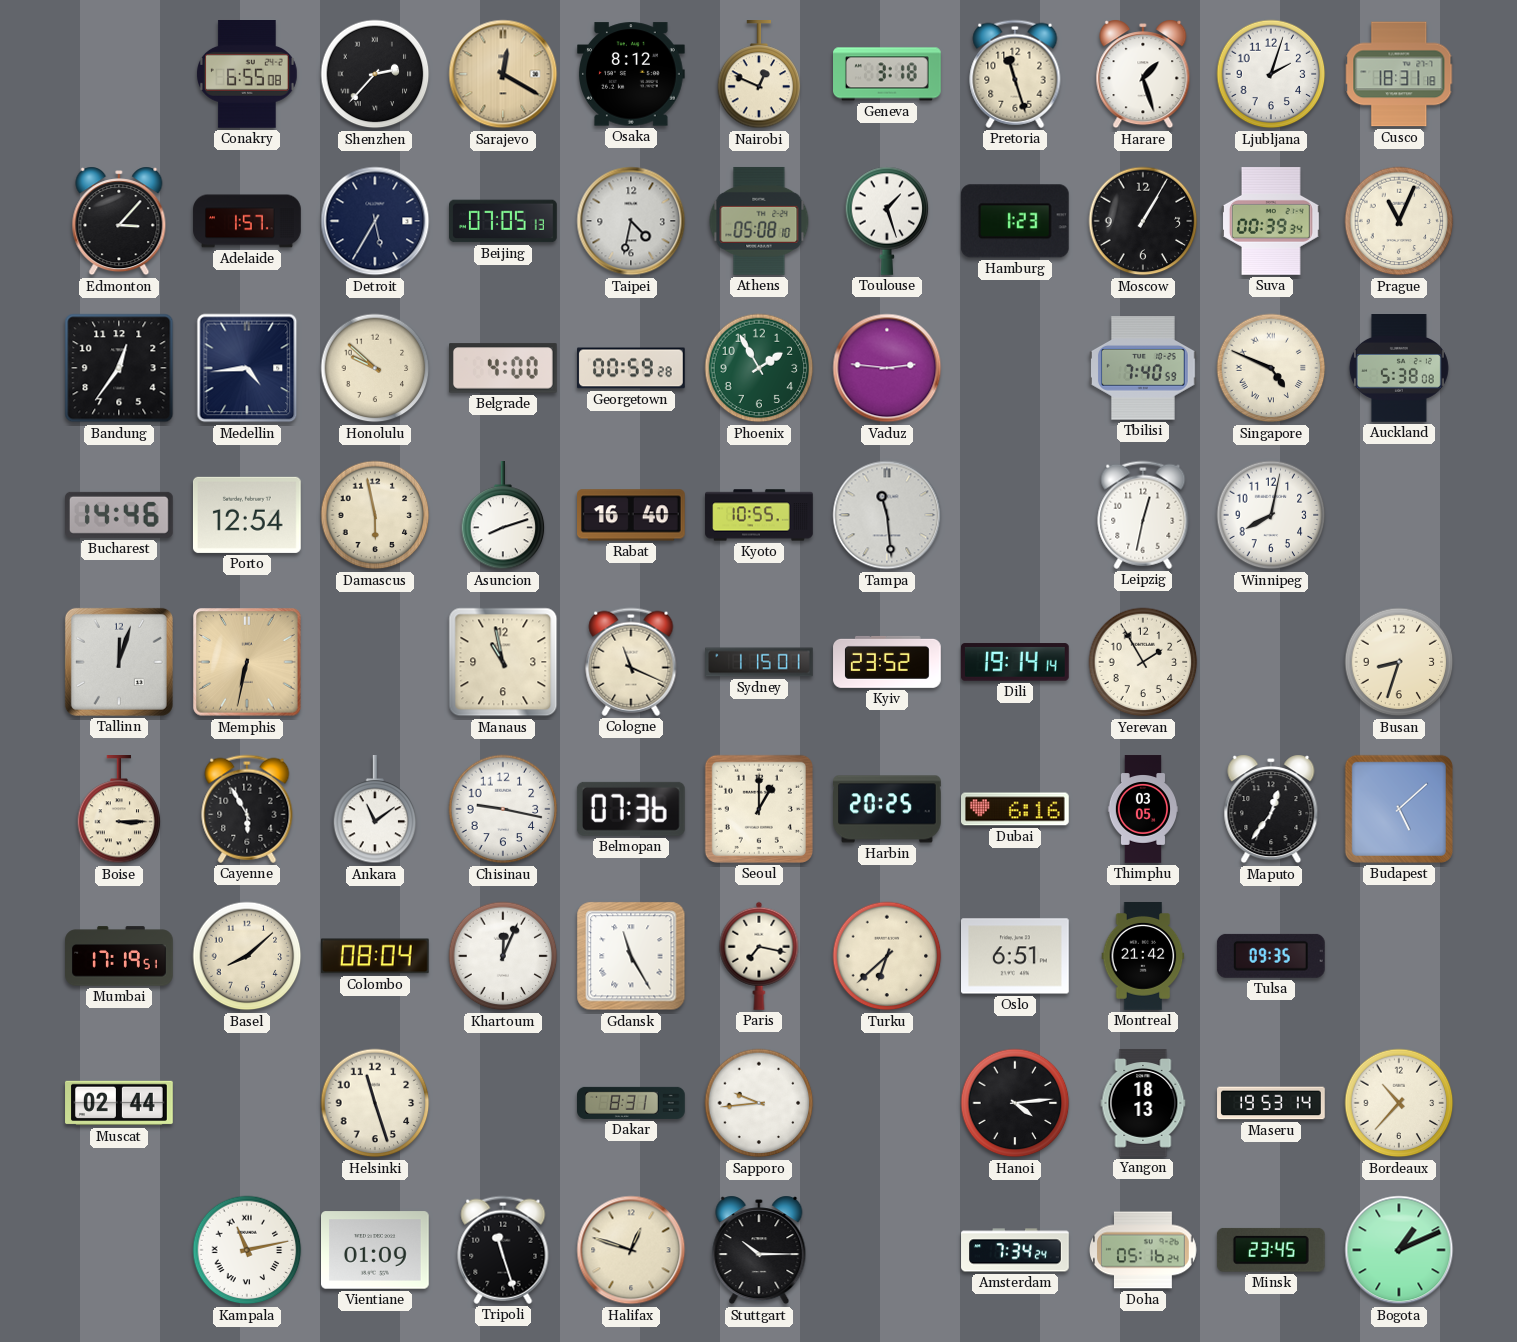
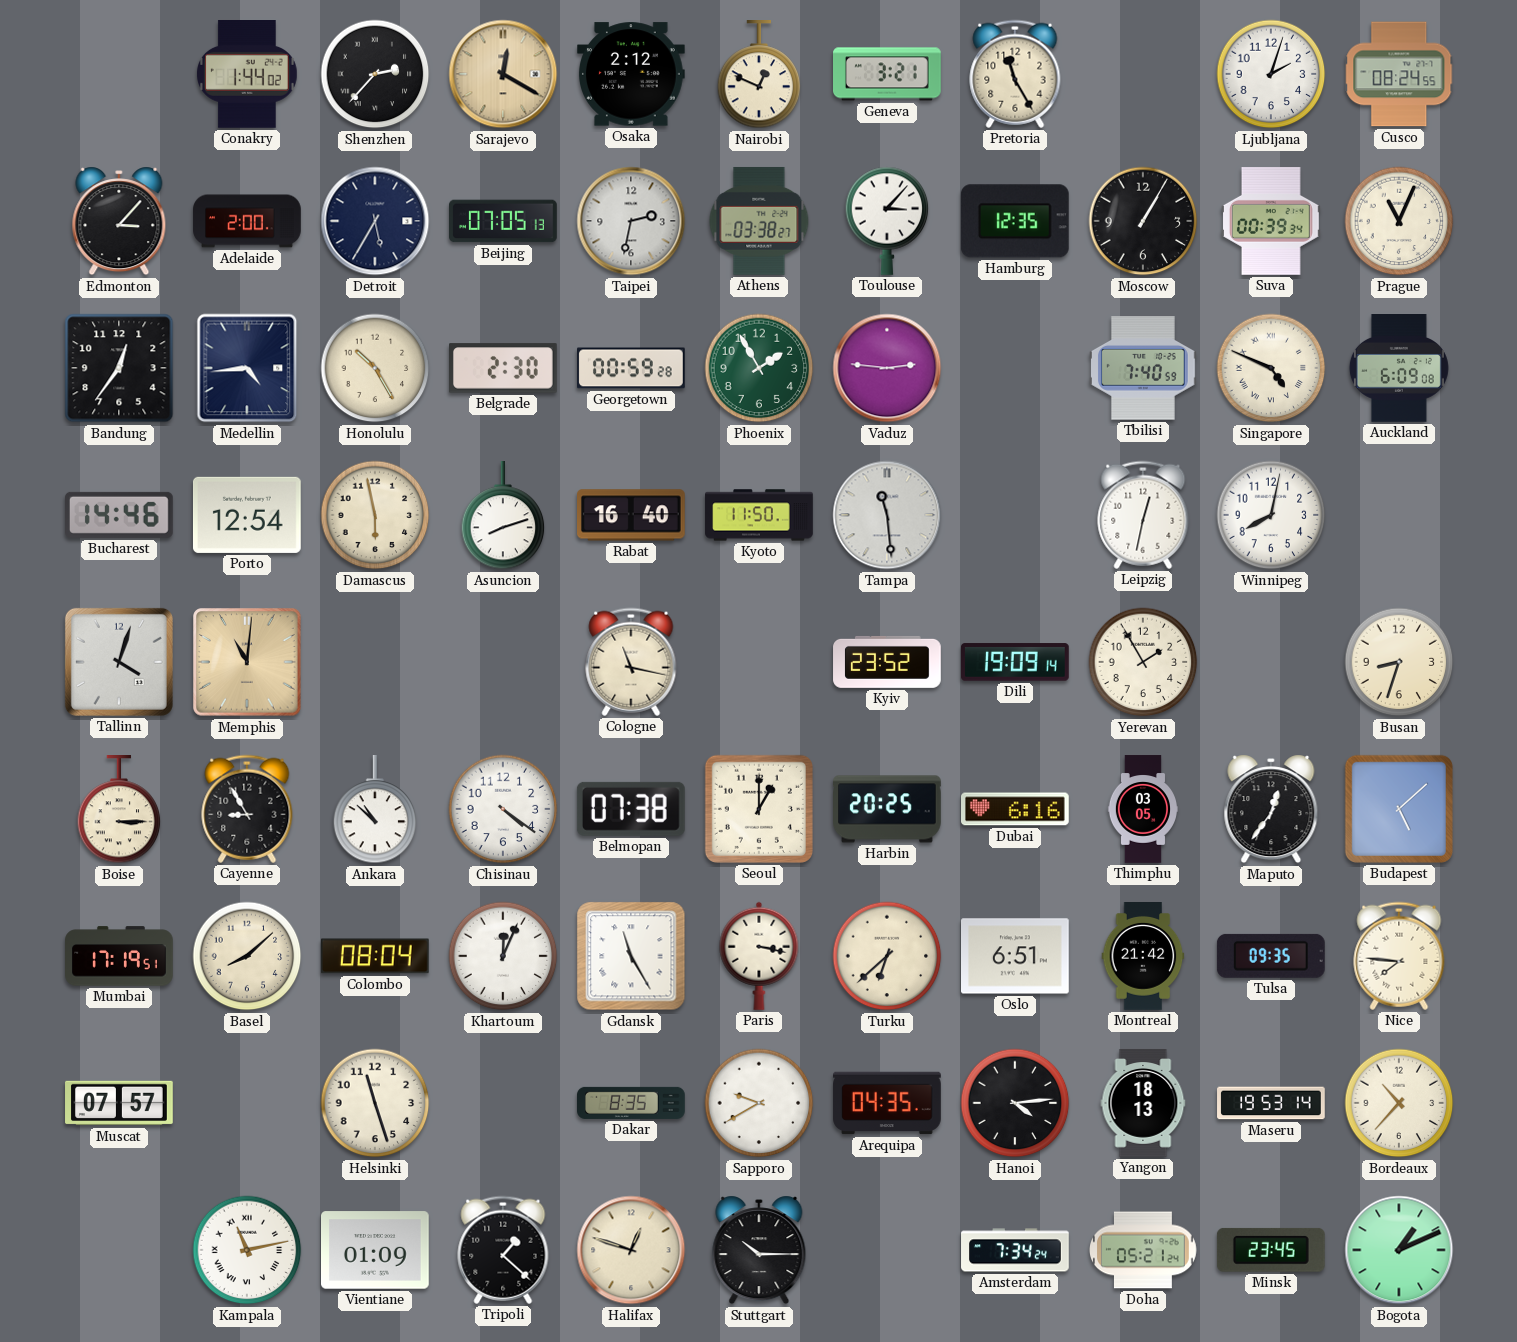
Conakry: 6:55 -> 1:44 (248, 75)
Osaka: 8:12 -> 2:12 (632, 74)
Geneva: 3:18 -> 3:21 (888, 74)
Pretoria: 11:27 -> 11:25 (1015, 74)
Harare: 1:27 -> none (1143, 74)
Cusco: 18:31 -> 08:24 (1399, 74)
Adelaide: 1:57 -> 2:00 (247, 221)
Taipei: 4:32 -> 2:32 (631, 221)
Athens: 05:08 -> 03:38 (759, 221)
Toulouse: 1:27 -> 3:07 (887, 221)
Hamburg: 1:23 -> 12:35 (1015, 221)
Honolulu: 9:52 -> 10:25 (375, 368)
Belgrade: 4:00 -> 2:30 (504, 368)
Auckland: 5:38 -> 6:09 (1399, 369)
Kyoto: 10:55 -> 11:50 (759, 515)
Tallinn: 12:03 -> 4:03 (119, 662)
Memphis: 6:32 -> 11:01 (247, 662)
Manaus: 10:58 -> none (503, 662)
Cologne: 11:19 -> 11:17 (631, 662)
Sydney: 1:15 -> none (759, 662)
Dili: 19:14 -> 19:09 (1016, 662)
Cayenne: 5:55 -> 8:55 (247, 809)
Ankara: 11:09 -> 10:52 (375, 810)
Chisinau: 9:17 -> 4:21 (503, 809)
Belmopan: 07:36 -> 07:38 (631, 809)
Paris: 7:17 -> 3:17 (759, 956)
Nice: none -> 7:46 (1399, 956)
Muscat: 02:44 -> 07:57 (119, 1103)
Dakar: 8:31 -> 8:35 (631, 1103)
Sapporo: 9:44 -> 9:40 (759, 1103)
Arequipa: none -> 04:35 (887, 1103)
Tripoli: 11:27 -> 1:22 (503, 1250)
Doha: 05:16 -> 05:21 (1144, 1250)
